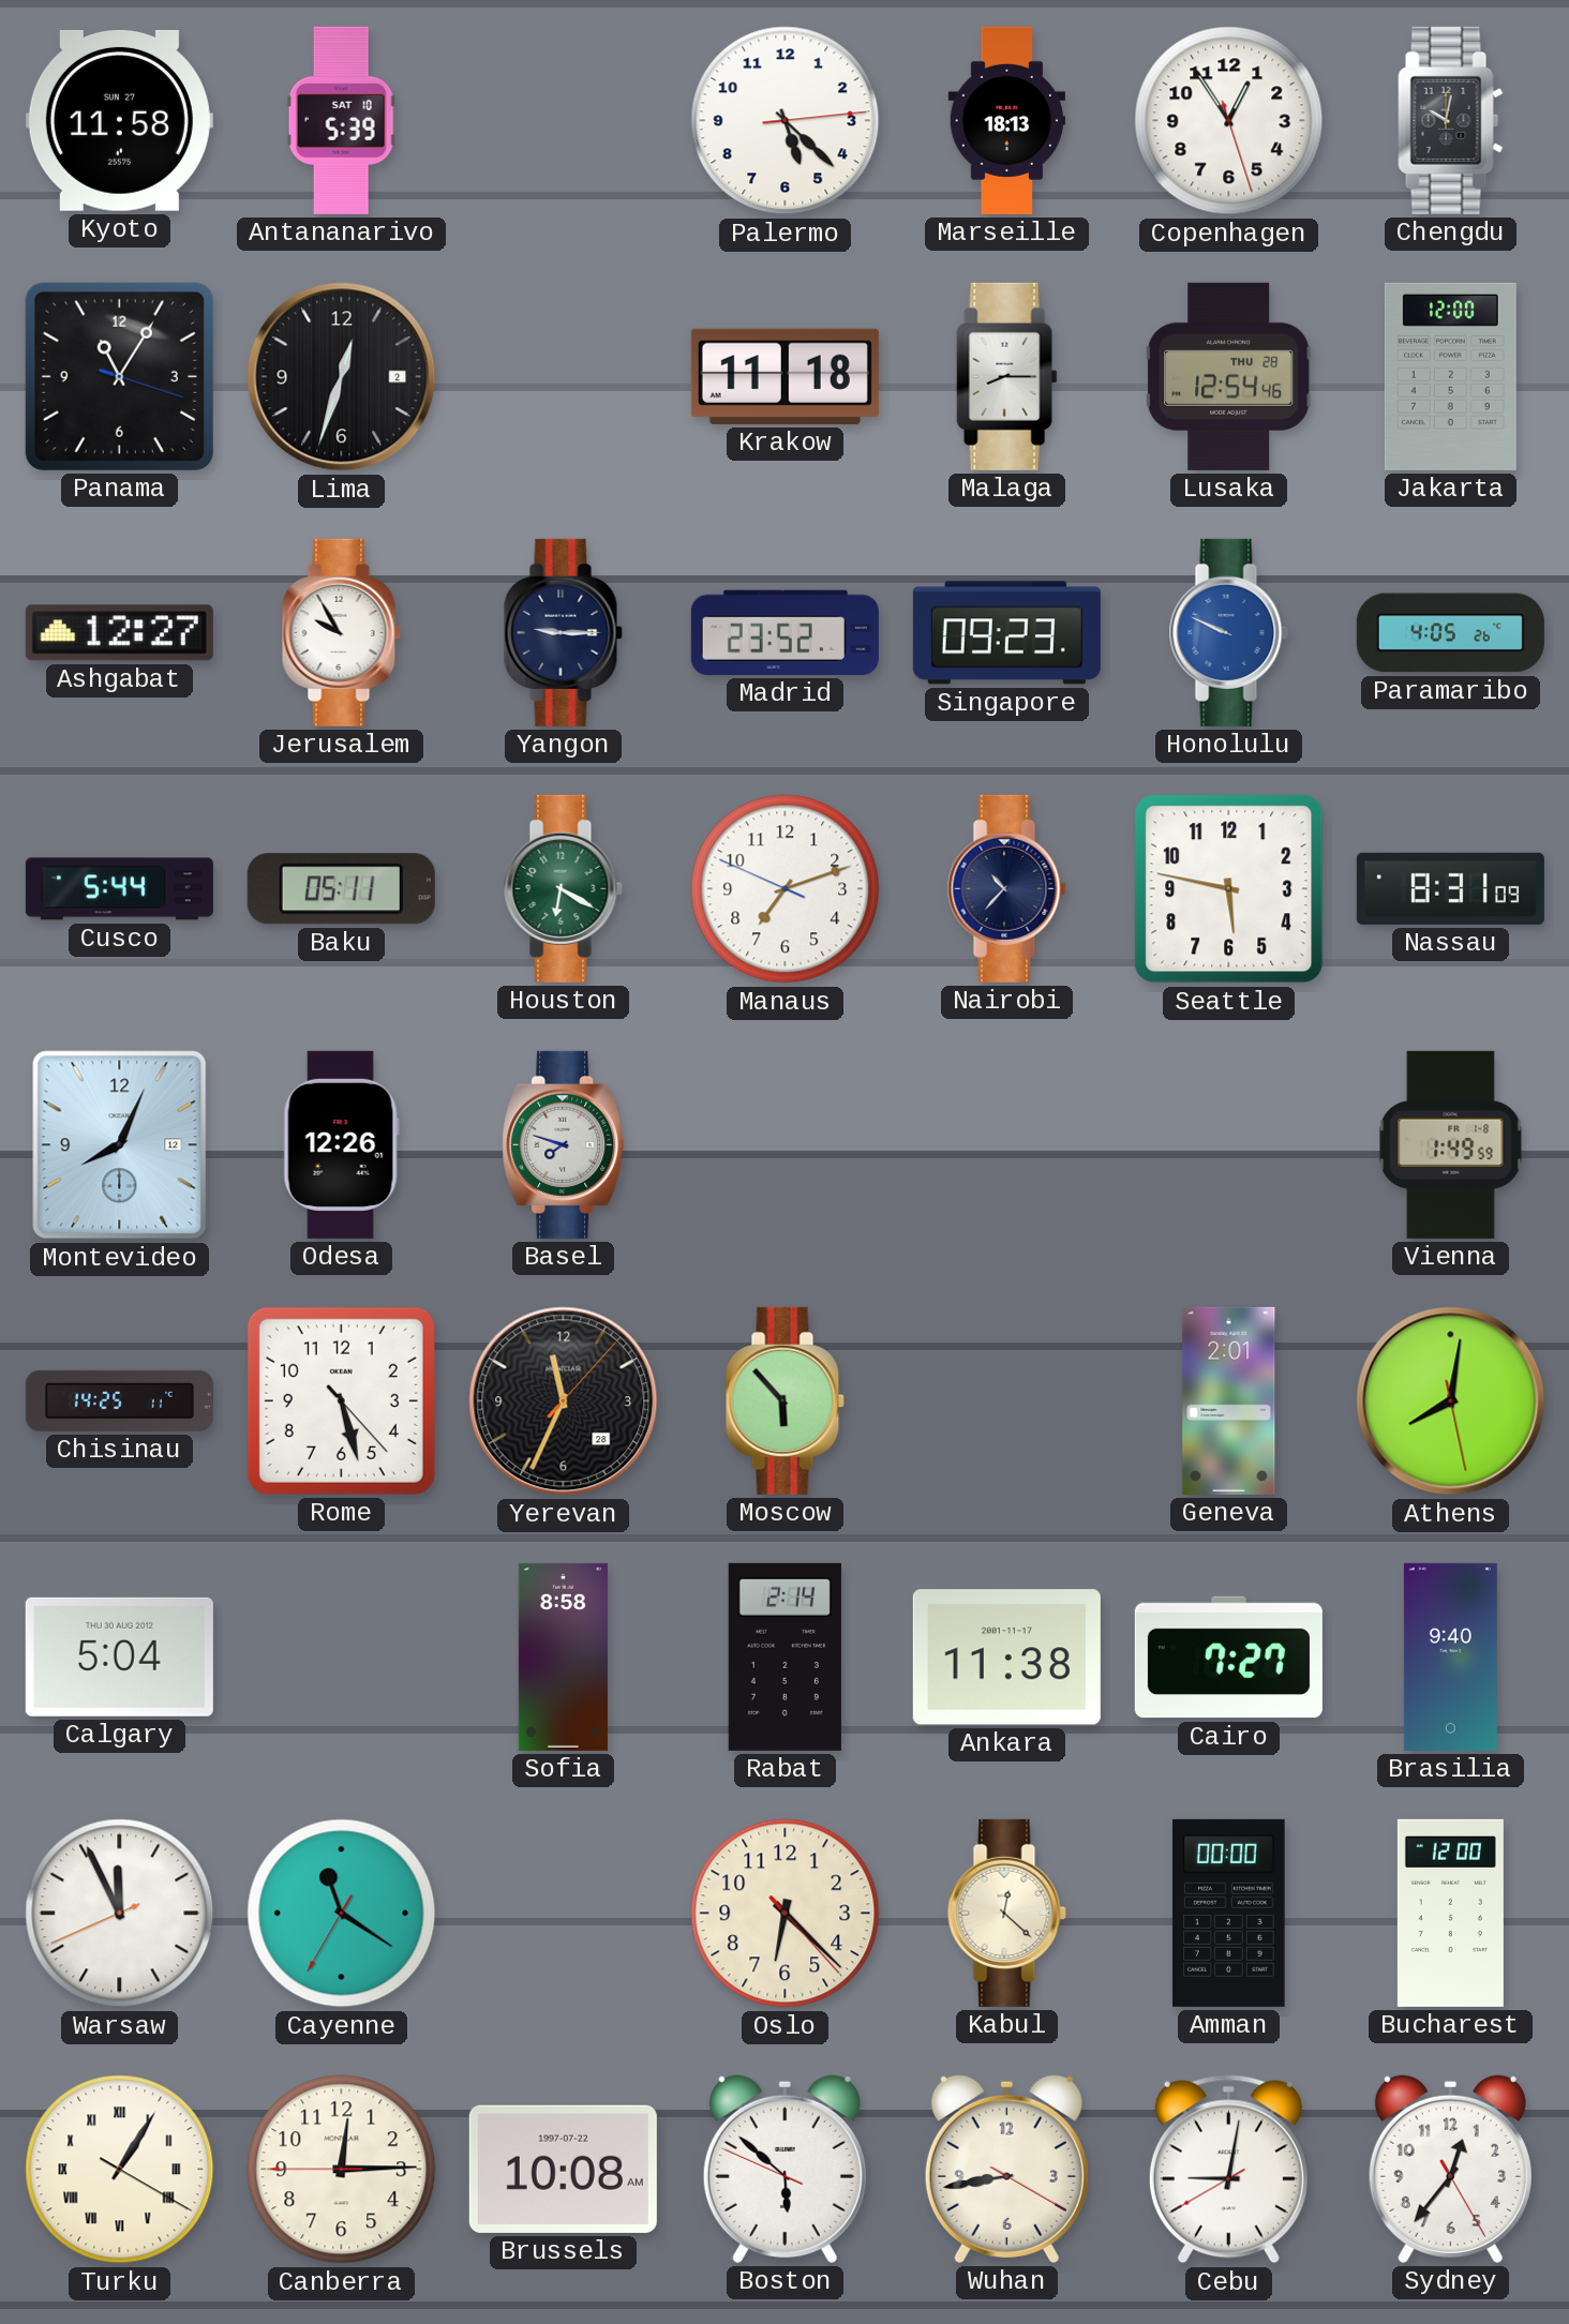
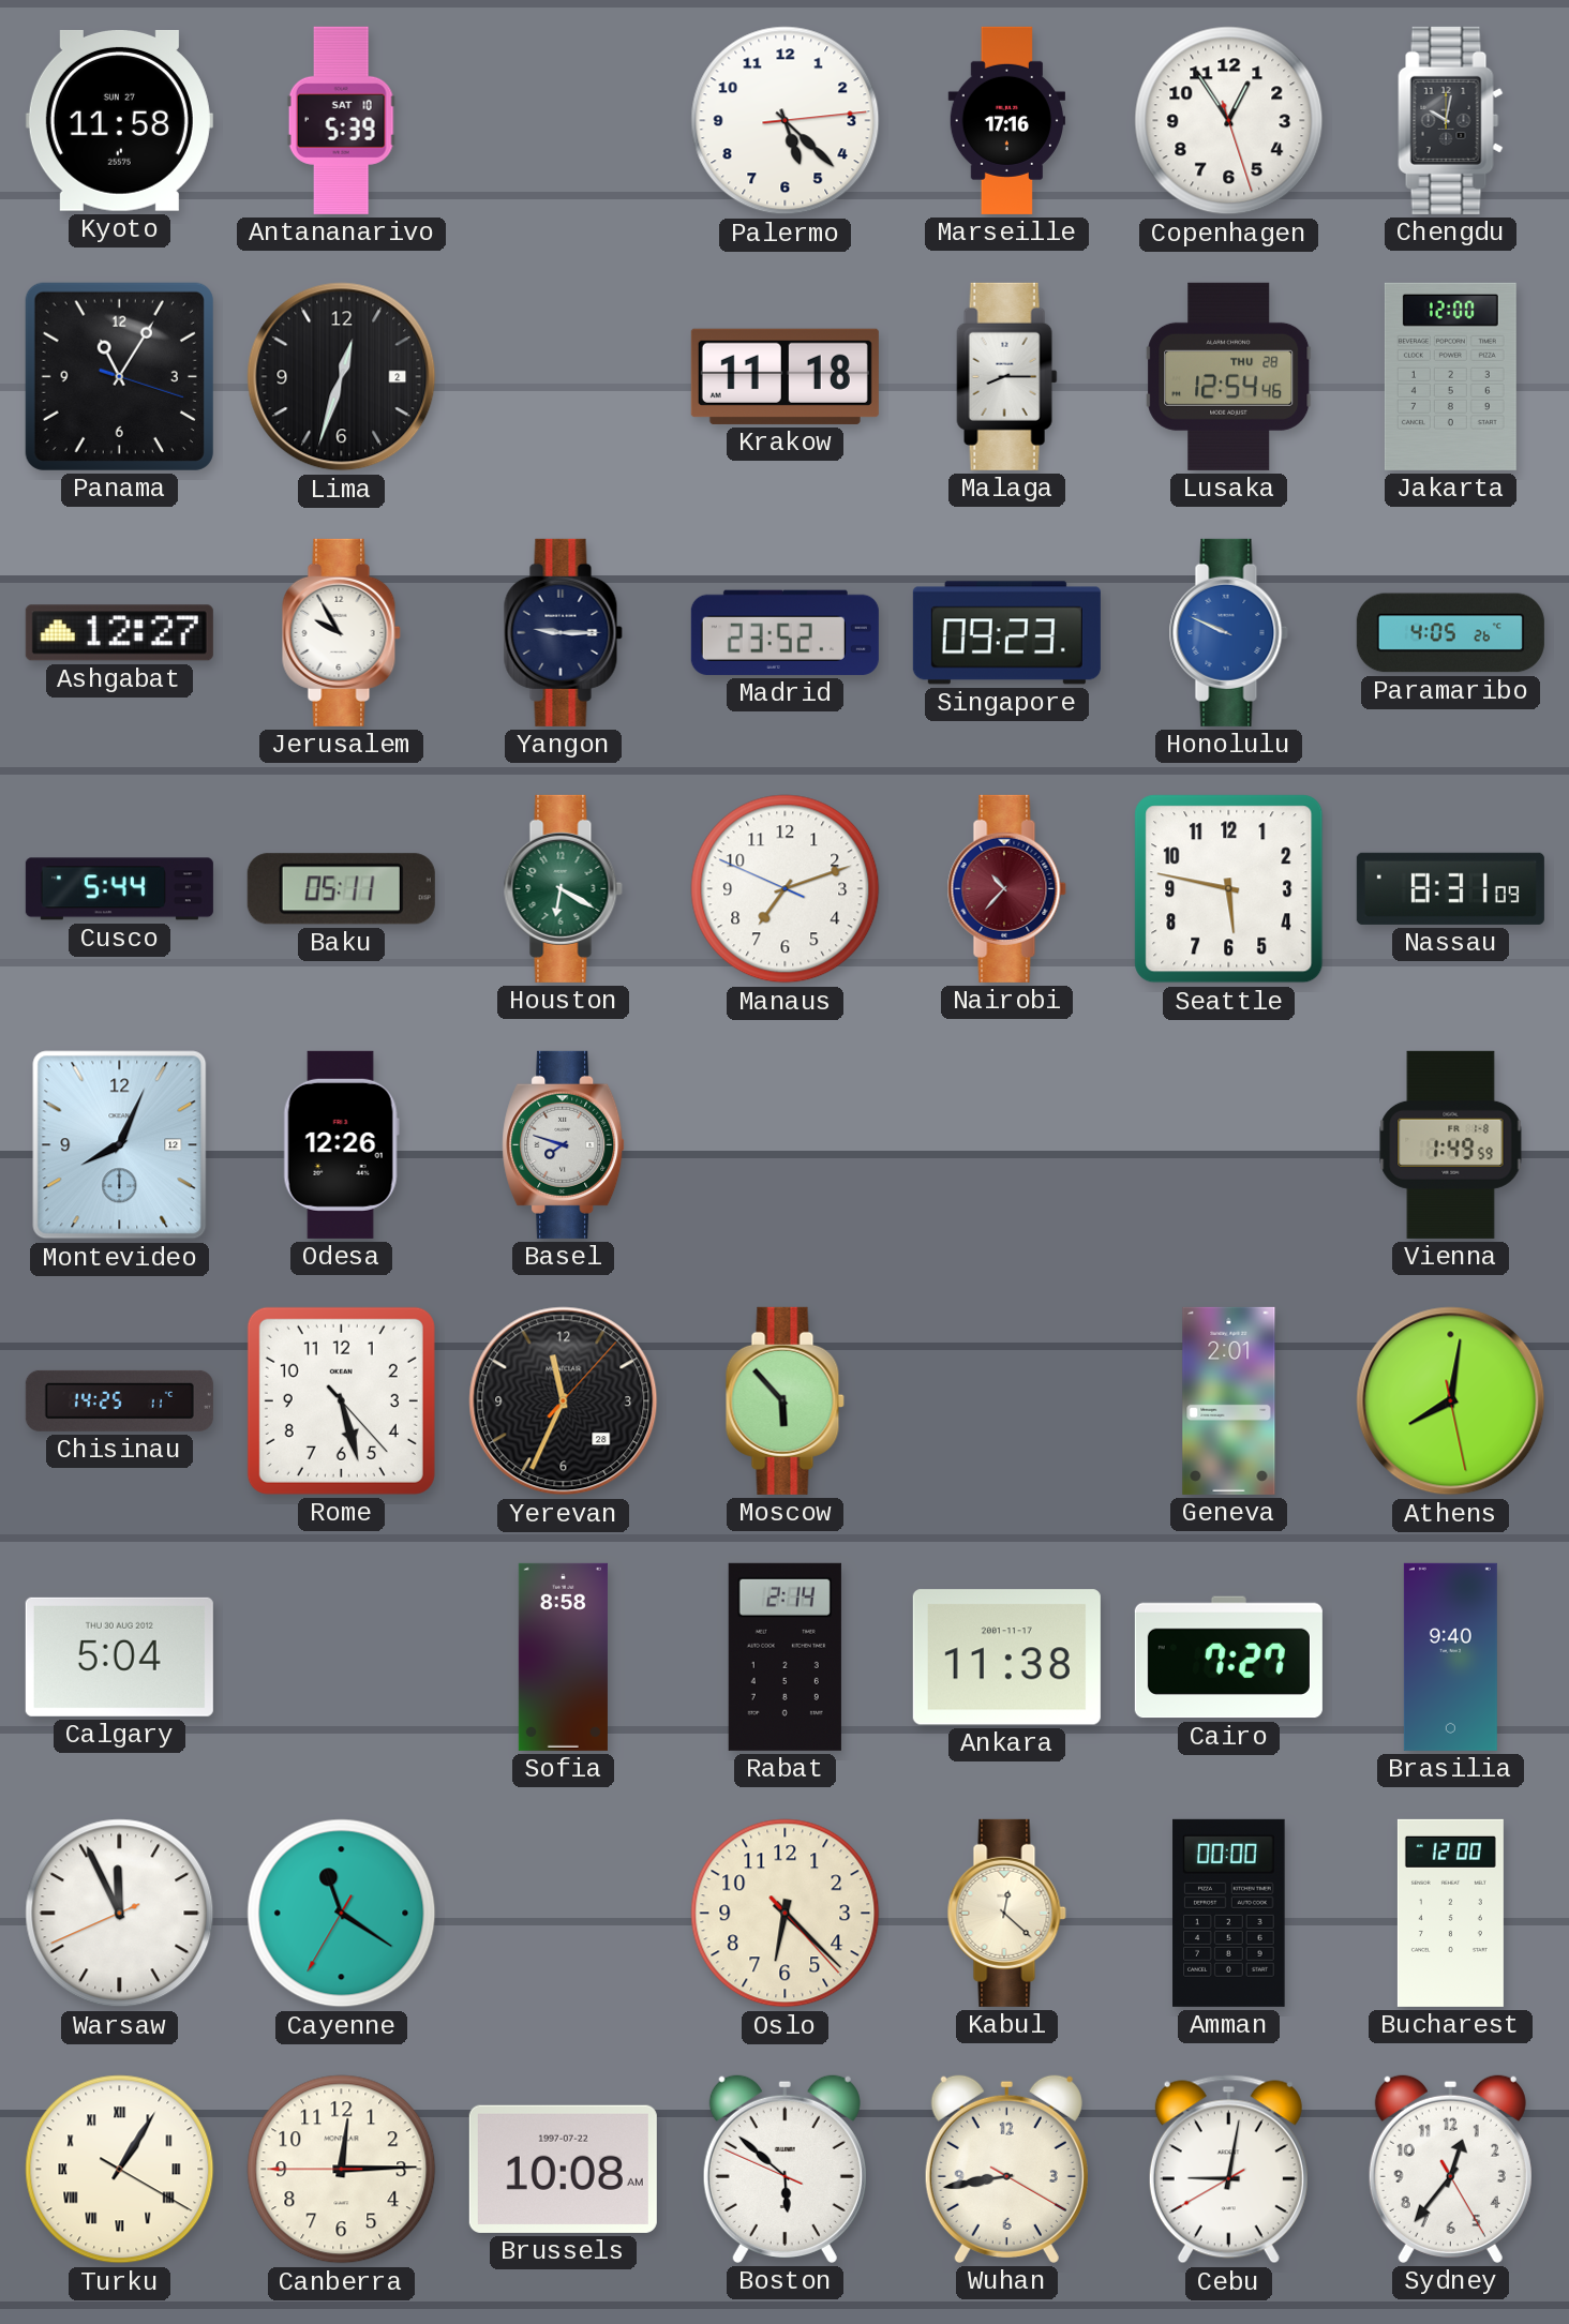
Marseille: 18:13 -> 17:16 (1007, 120)
Nairobi dial: navy -> burgundy (1006, 888)
